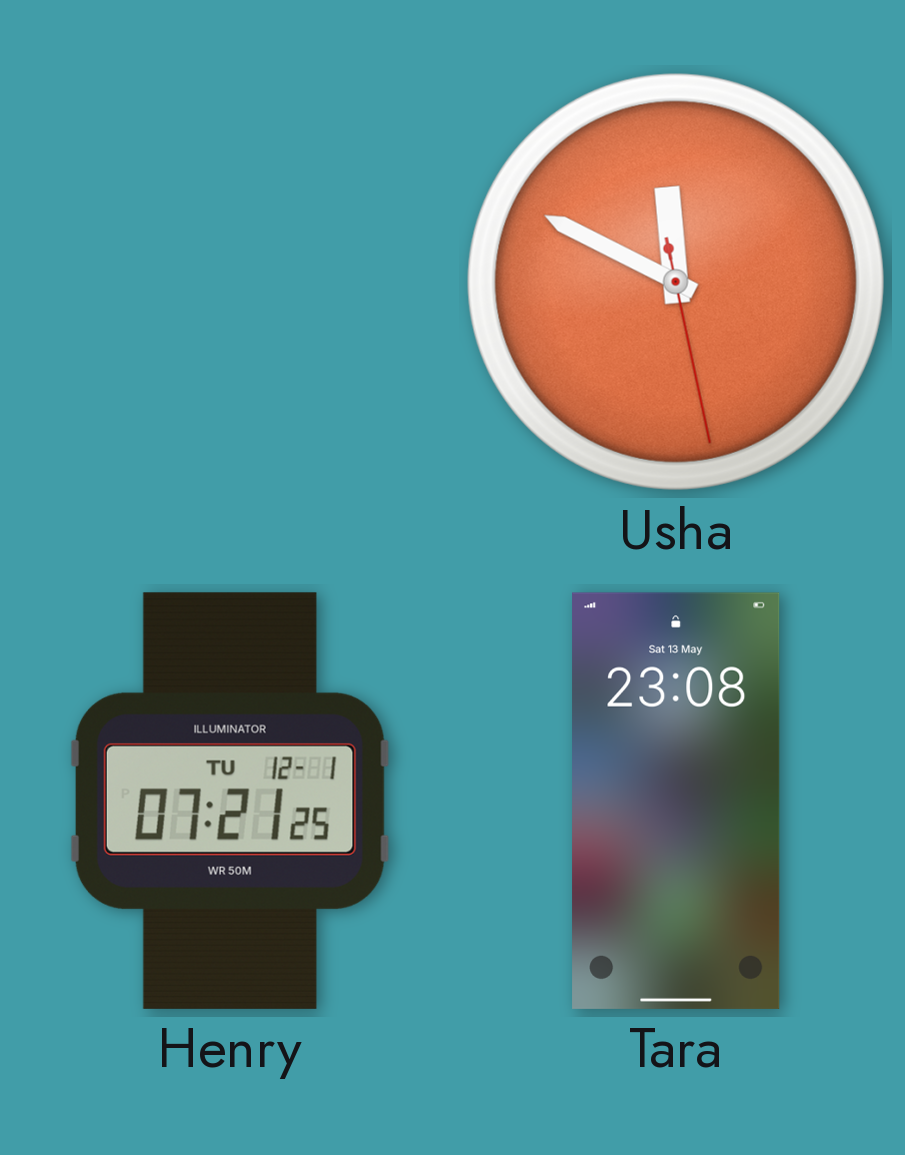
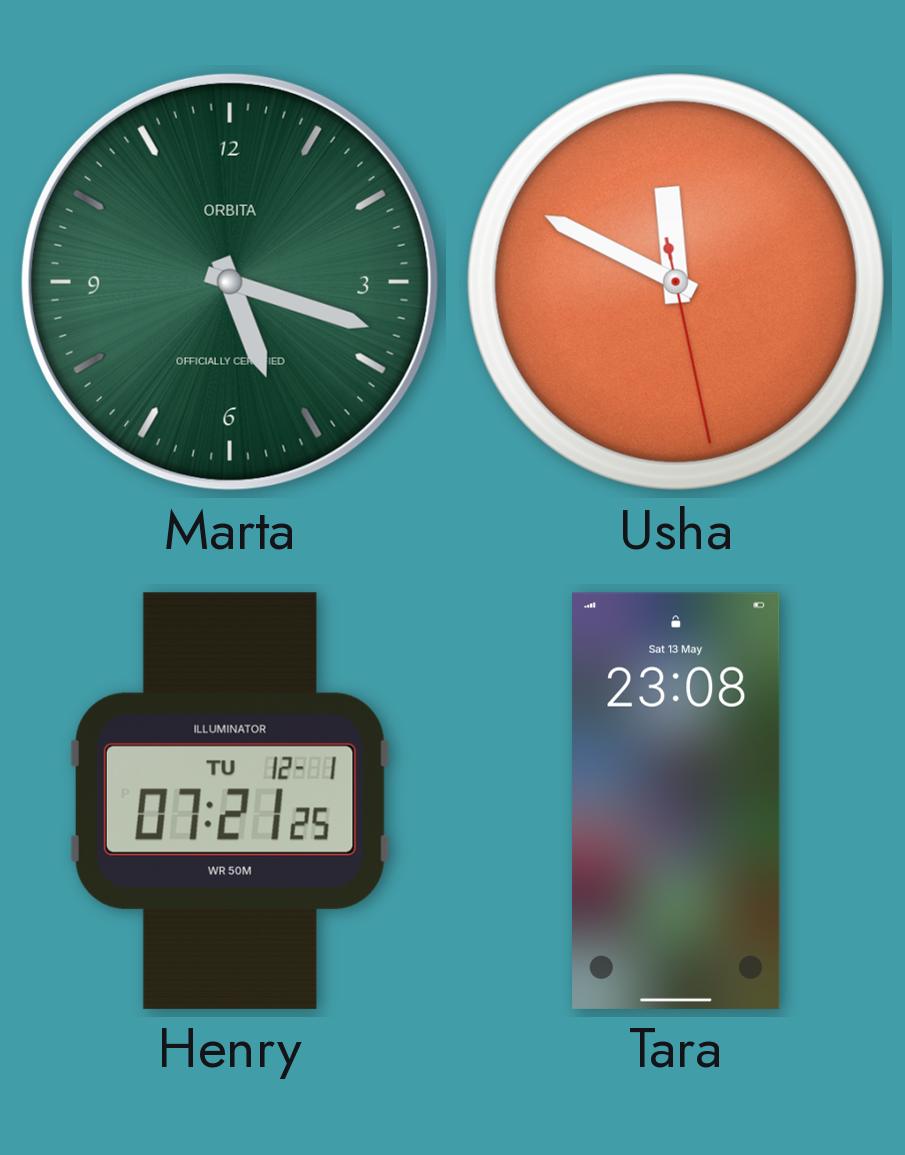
Marta: none -> 5:18 (230, 282)
